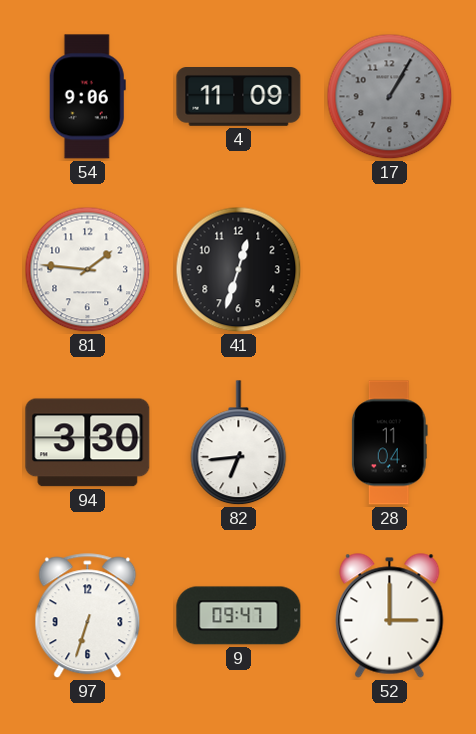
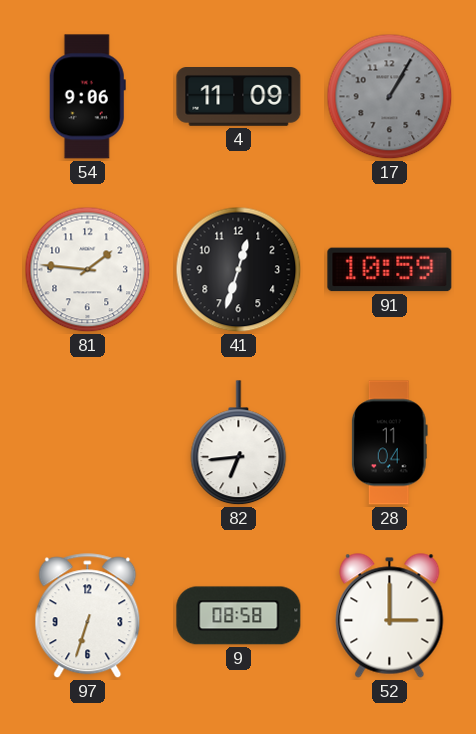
91: none -> 10:59 (390, 270)
94: 3:30 -> none (88, 443)
9: 09:47 -> 08:58 (239, 616)
